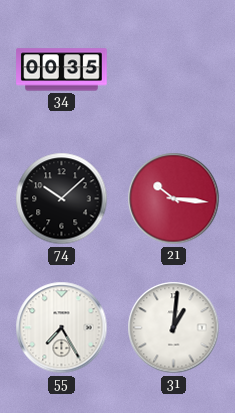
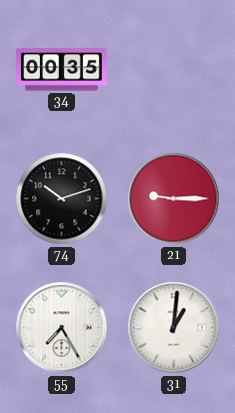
74: 10:08 -> 10:12 (62, 199)
21: 10:16 -> 9:15 (174, 199)
